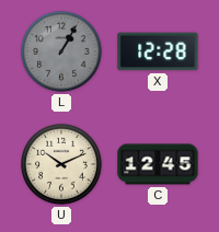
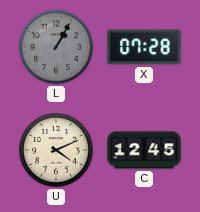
X: 12:28 -> 07:28 (144, 47)
U: 10:11 -> 4:11 (57, 151)
